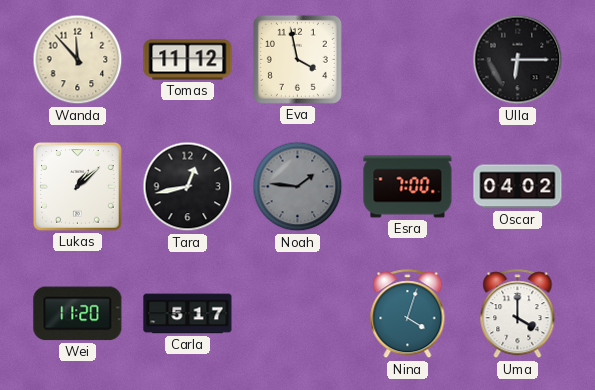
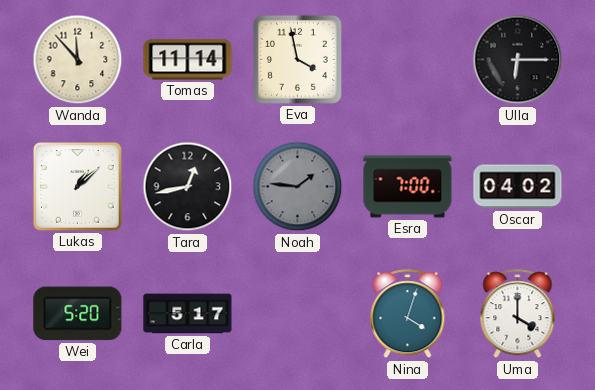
Tomas: 11:12 -> 11:14 (188, 60)
Wei: 11:20 -> 5:20 (78, 314)
